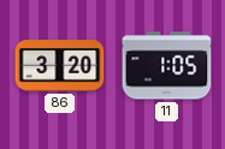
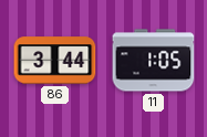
86: 3:20 -> 3:44 (55, 61)
